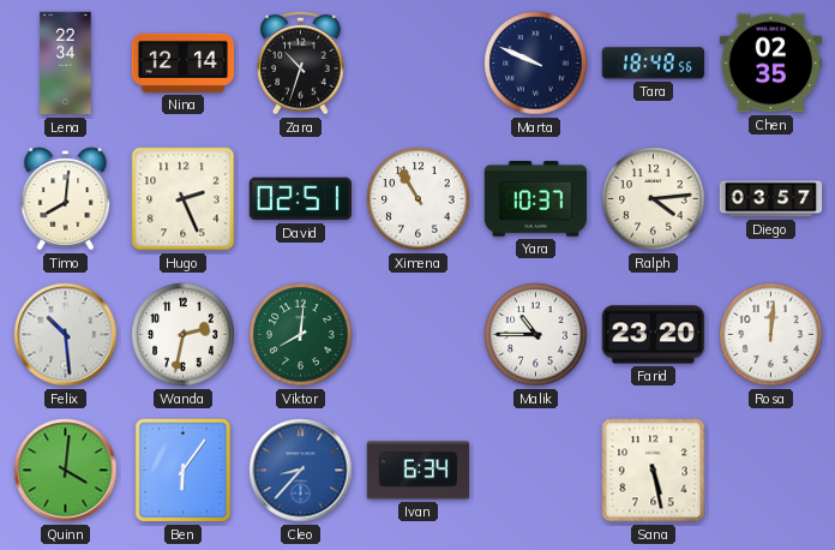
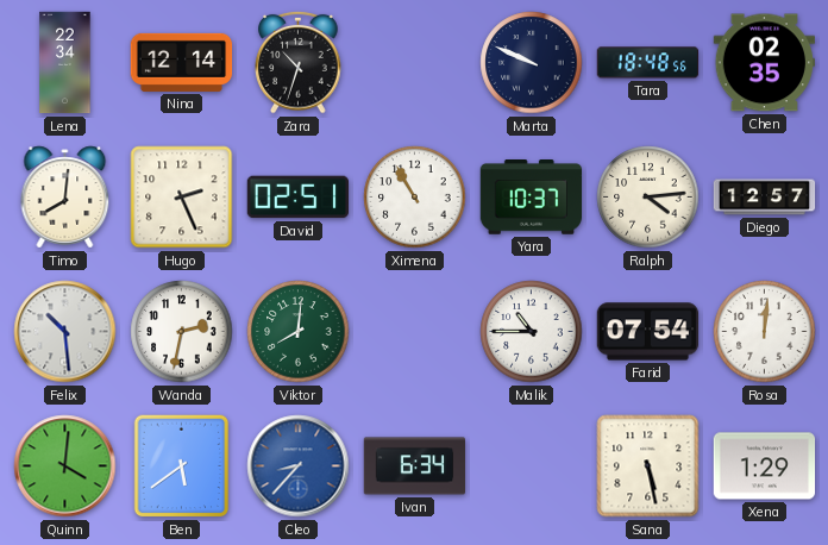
Diego: 03:57 -> 12:57 (765, 198)
Farid: 23:20 -> 07:54 (648, 332)
Ben: 6:06 -> 5:39 (182, 466)
Xena: none -> 1:29 (765, 466)
